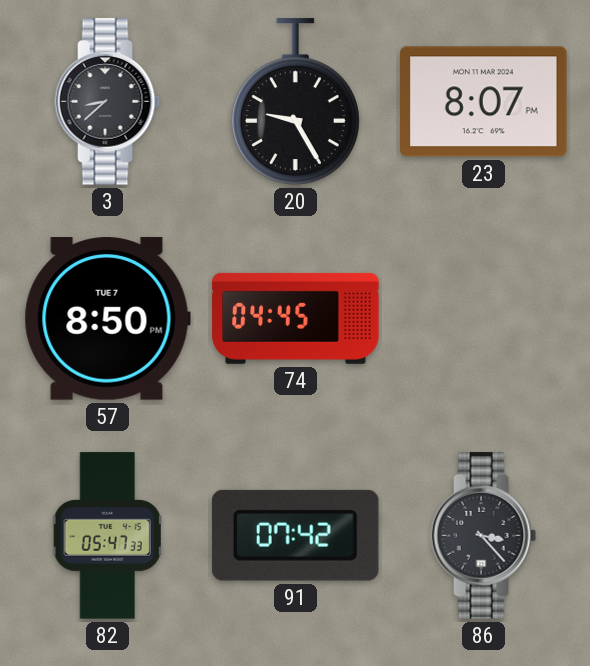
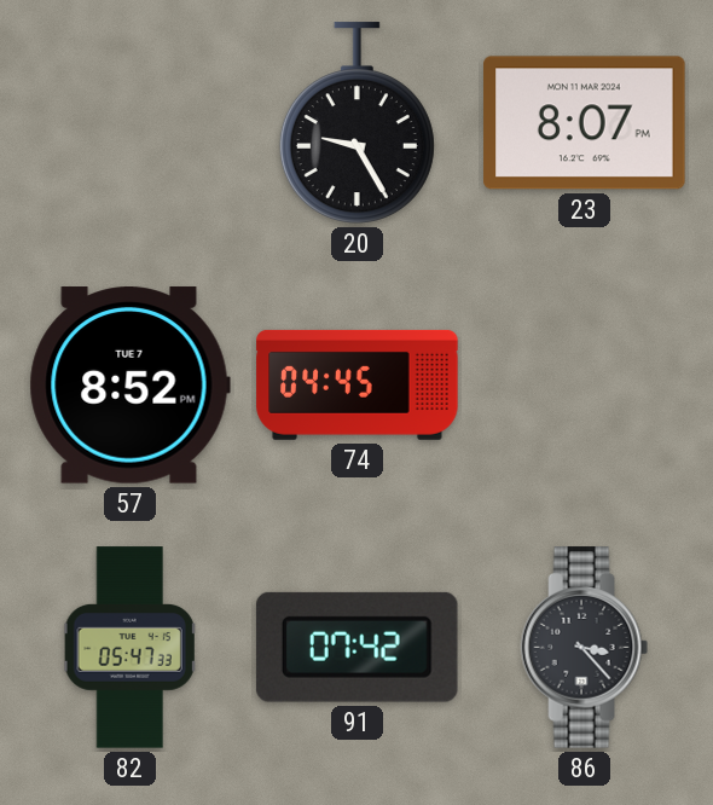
3: 8:38 -> none (108, 102)
57: 8:50 -> 8:52 (129, 386)
